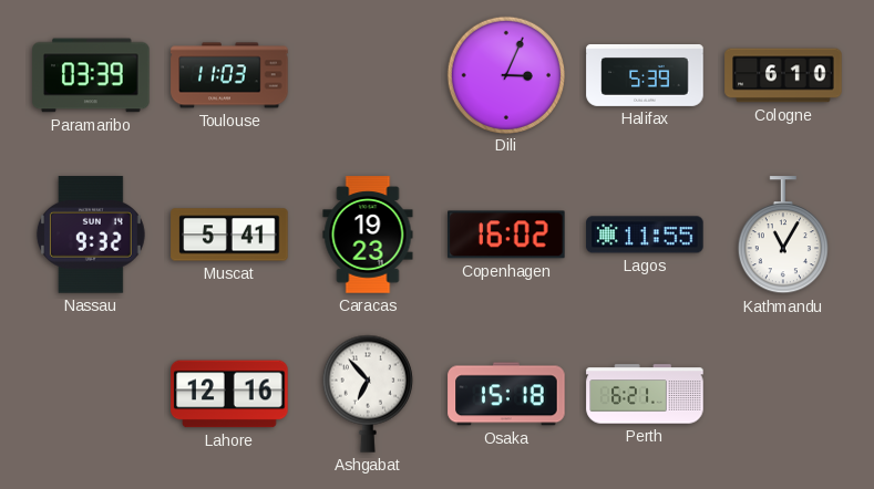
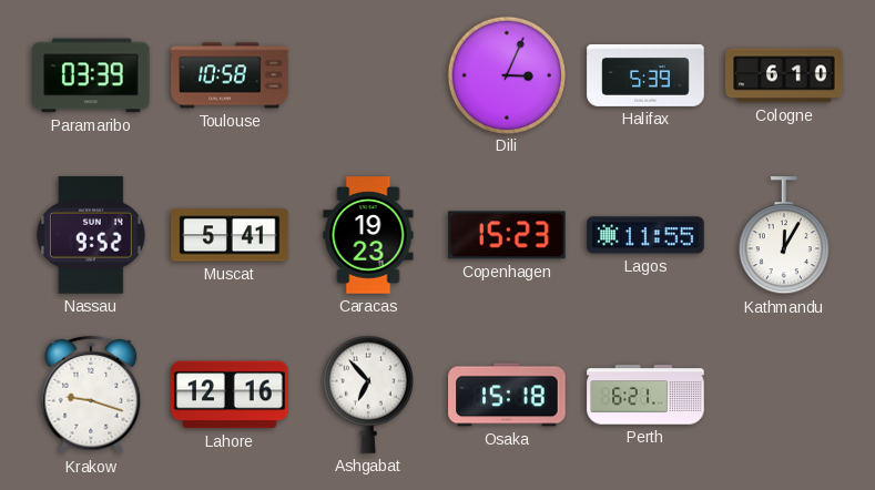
Toulouse: 11:03 -> 10:58 (230, 75)
Nassau: 9:32 -> 9:52 (91, 235)
Copenhagen: 16:02 -> 15:23 (507, 235)
Kathmandu: 11:05 -> 12:05 (784, 236)
Krakow: none -> 9:18 (91, 395)
